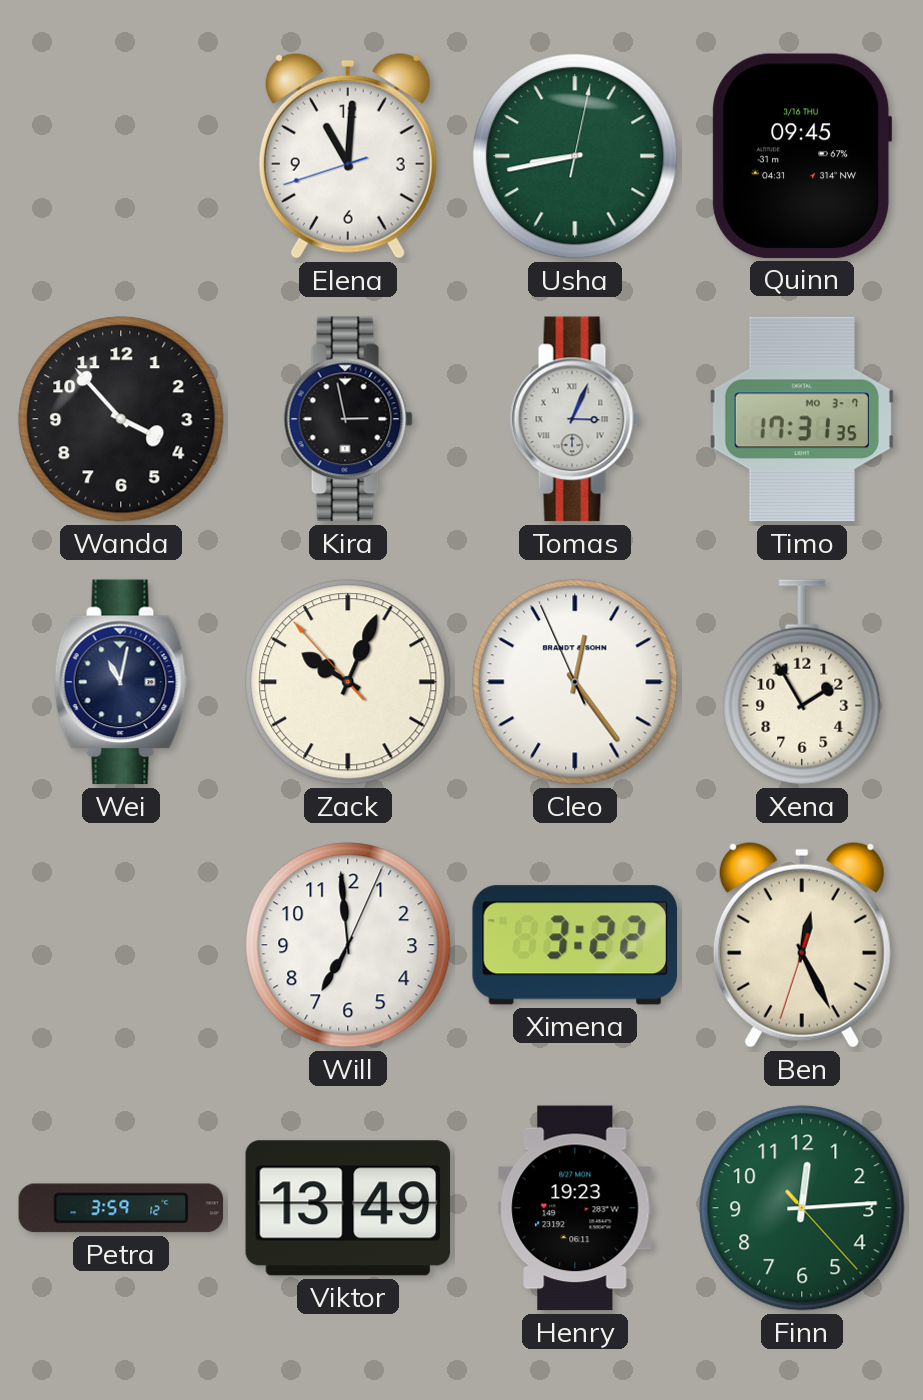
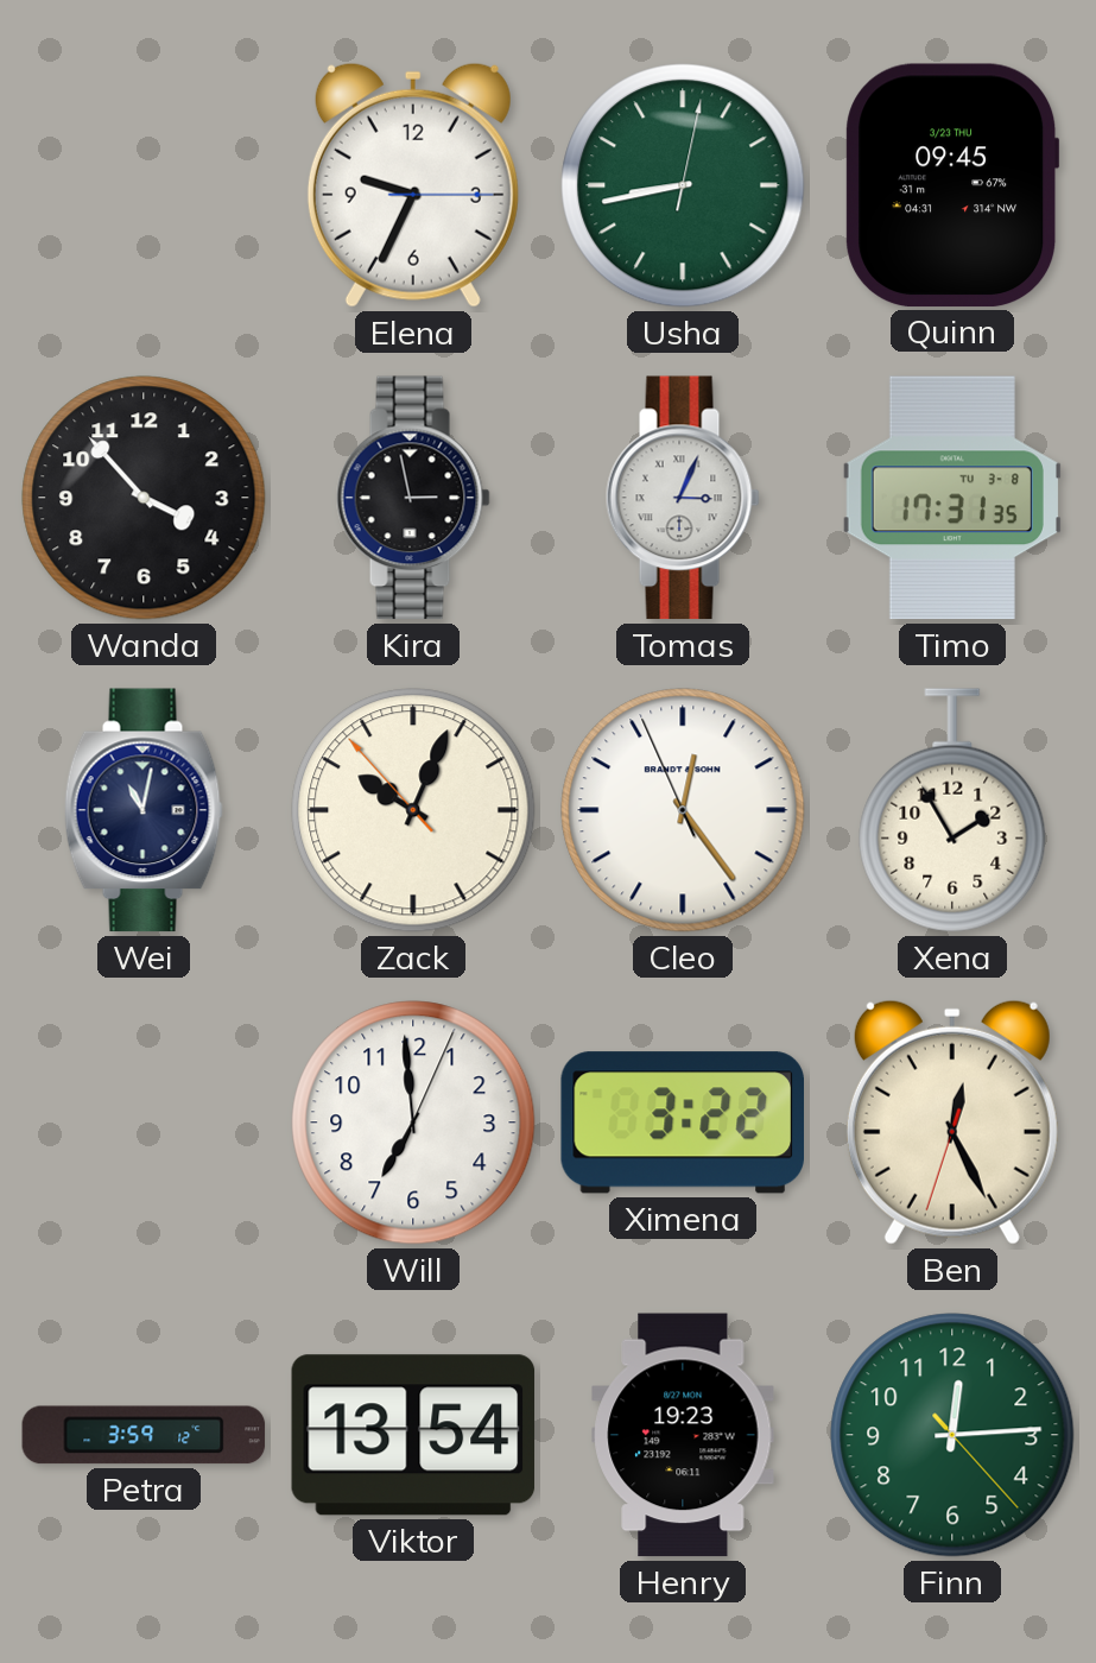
Elena: 11:00 -> 9:34 (413, 185)
Quinn date: 3/16 THU -> 3/23 THU (952, 185)
Timo date: MO 3-7 -> TU 3-8 (952, 498)
Viktor: 13:49 -> 13:54 (413, 1435)
